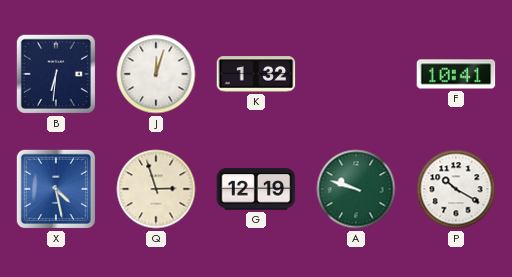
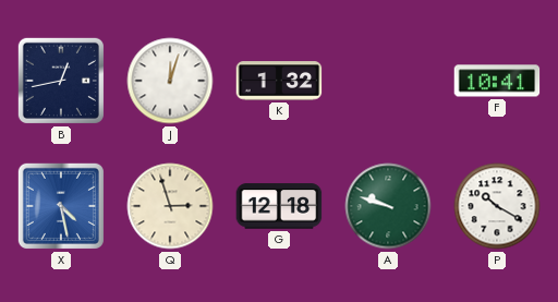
B: 6:31 -> 12:43 (61, 81)
G: 12:19 -> 12:18 (279, 206)
